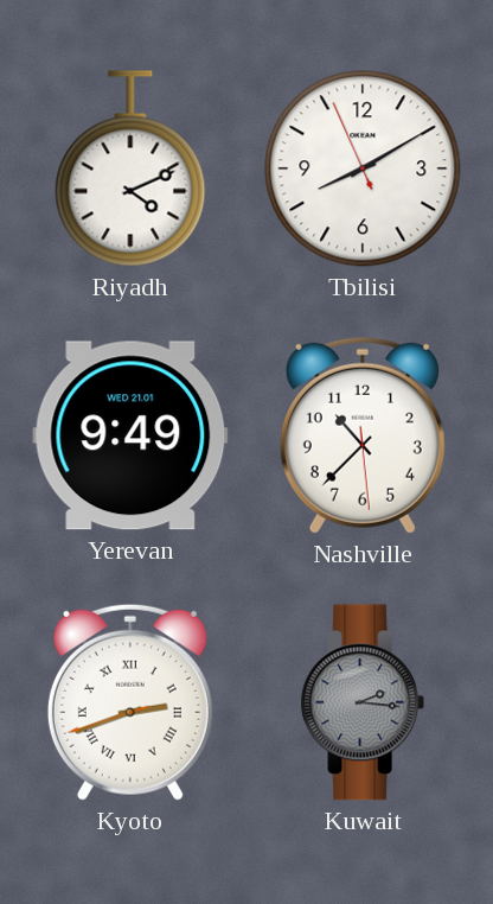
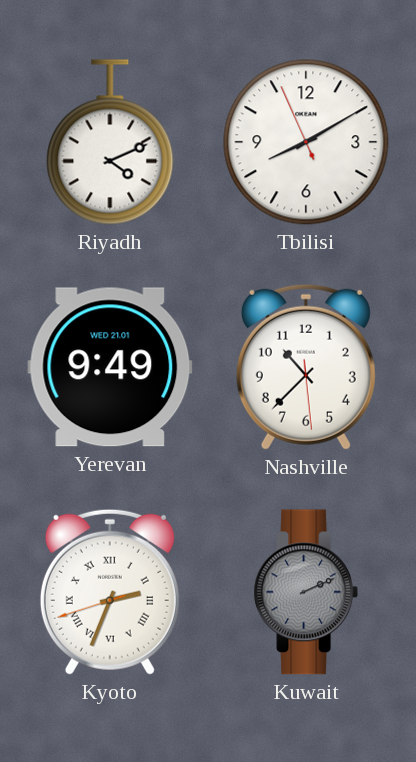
Kyoto: 2:41 -> 2:33 (110, 592)
Kuwait: 2:16 -> 2:11 (305, 592)
